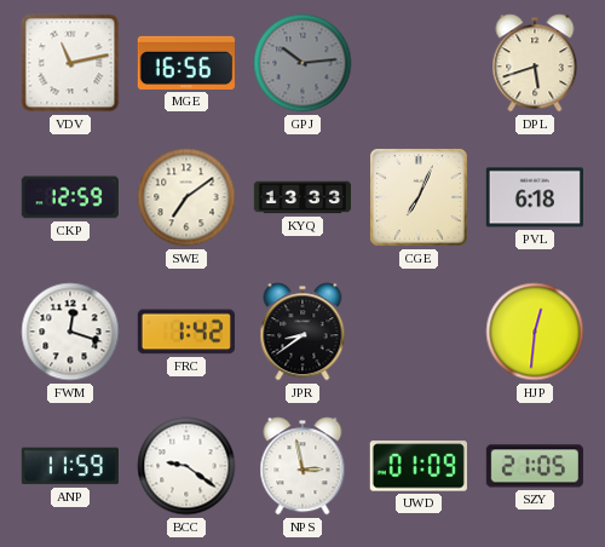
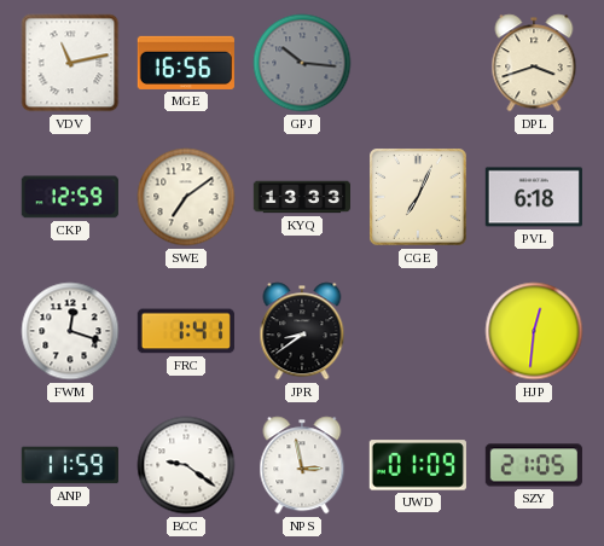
GPJ: 10:14 -> 10:16 (302, 63)
DPL: 5:42 -> 3:42 (534, 63)
FRC: 1:42 -> 1:41 (186, 331)
